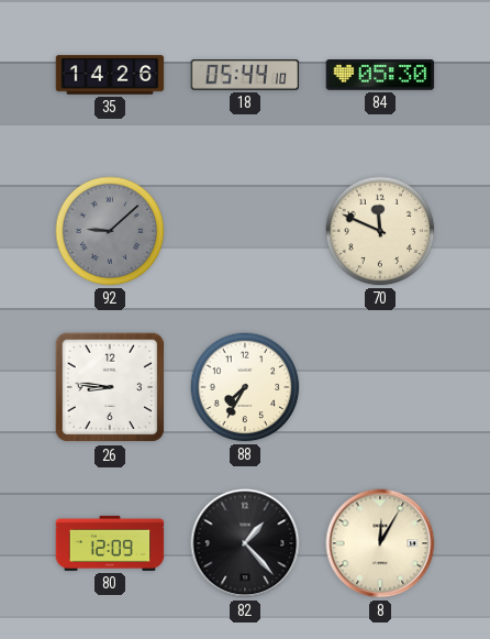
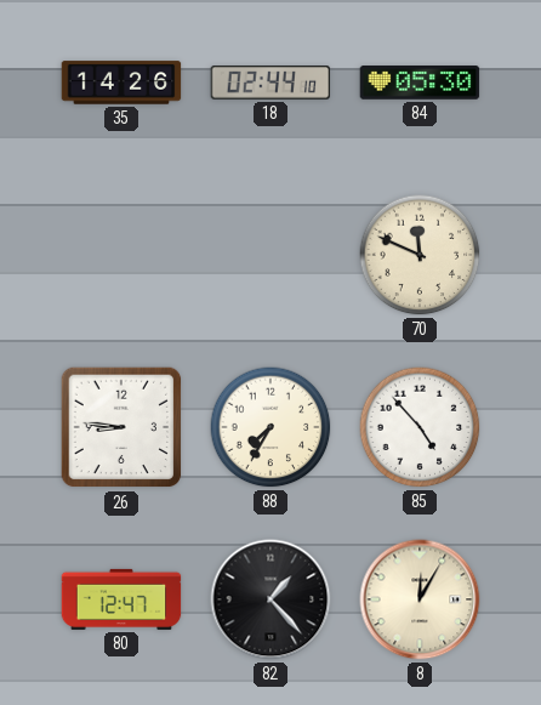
18: 05:44 -> 02:44 (270, 83)
92: 9:08 -> none (110, 231)
85: none -> 4:53 (420, 427)
80: 12:09 -> 12:47 (121, 599)
